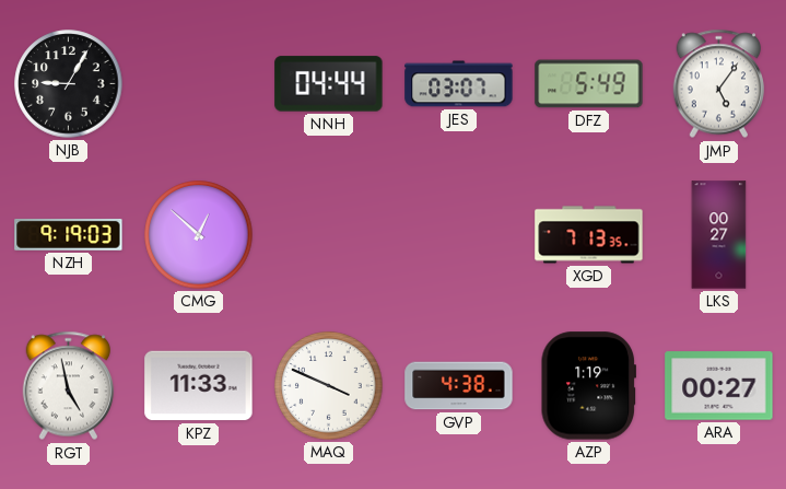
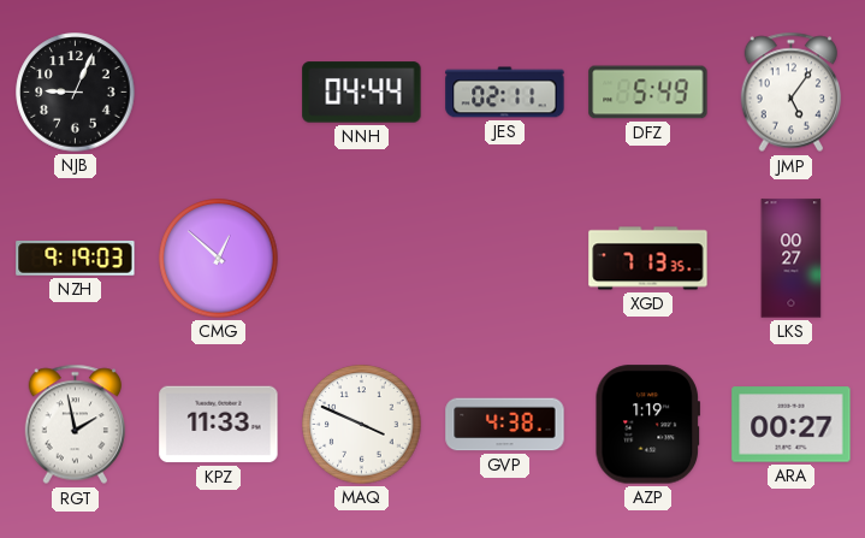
NJB: 9:05 -> 9:04 (76, 93)
JES: 03:07 -> 02:11 (505, 93)
RGT: 4:58 -> 1:58 (76, 425)
